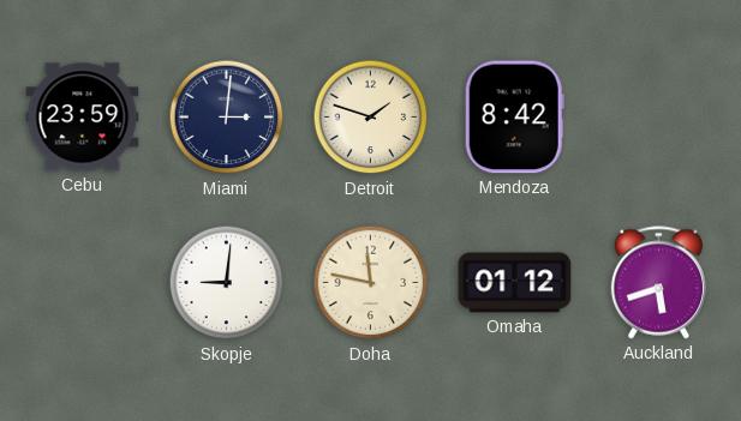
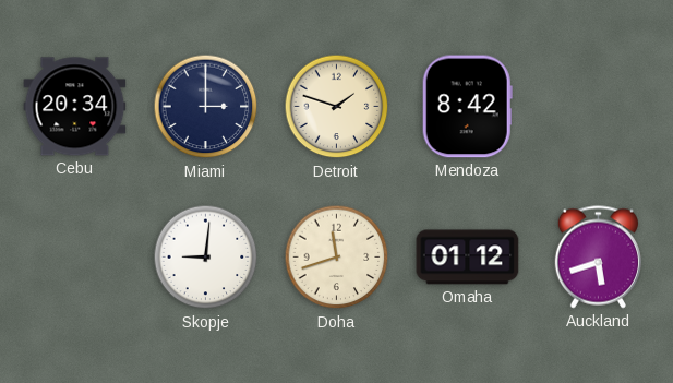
Cebu: 23:59 -> 20:34 (75, 107)
Miami: 3:01 -> 3:00 (206, 107)
Doha: 11:47 -> 11:42 (337, 258)
